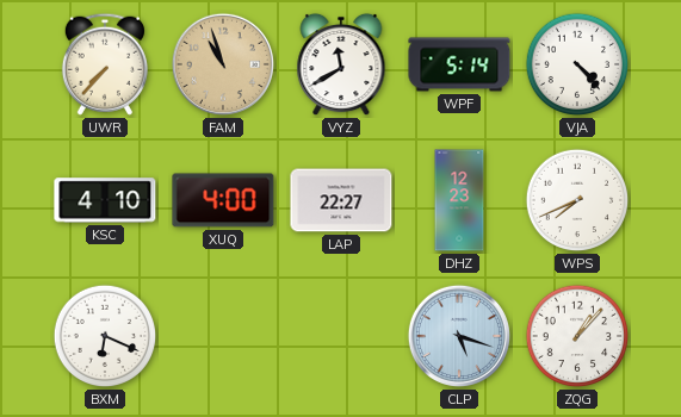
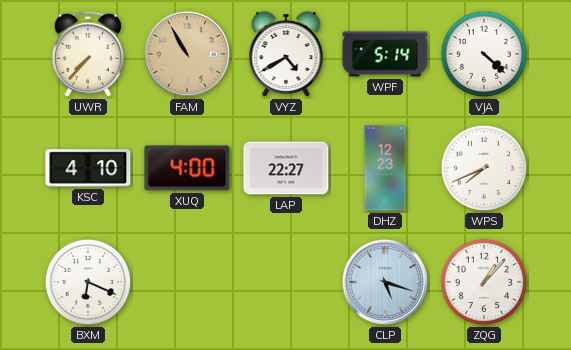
FAM: 10:57 -> 10:55 (187, 54)
VYZ: 11:40 -> 4:40 (286, 54)
VJA: 4:23 -> 4:22 (484, 54)
